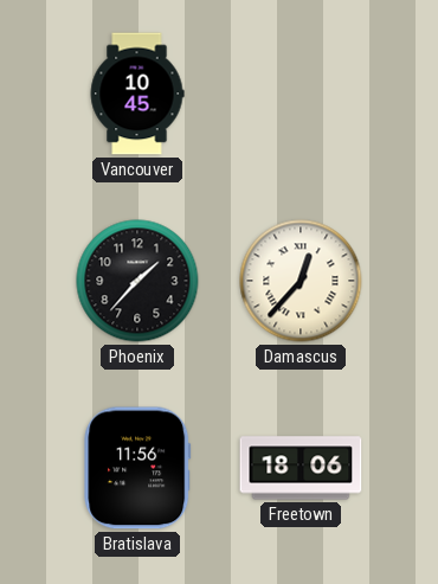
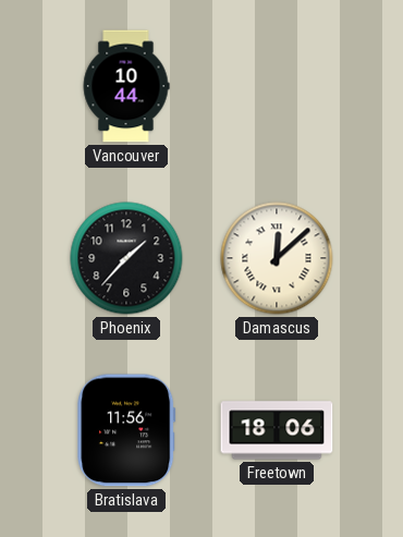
Vancouver: 10:45 -> 10:44 (126, 86)
Damascus: 12:37 -> 12:08 (277, 258)
